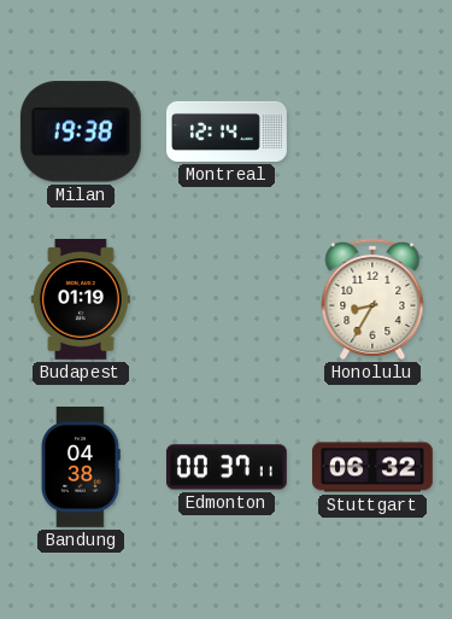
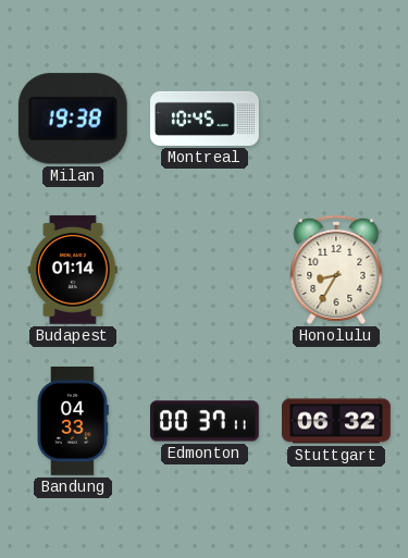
Montreal: 12:14 -> 10:45 (206, 119)
Budapest: 01:19 -> 01:14 (73, 270)
Bandung: 04:38 -> 04:33 (73, 422)
